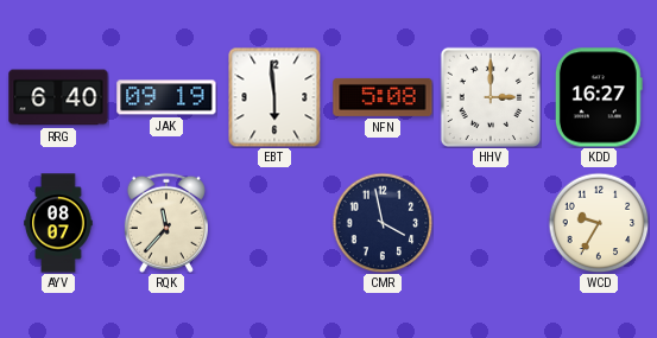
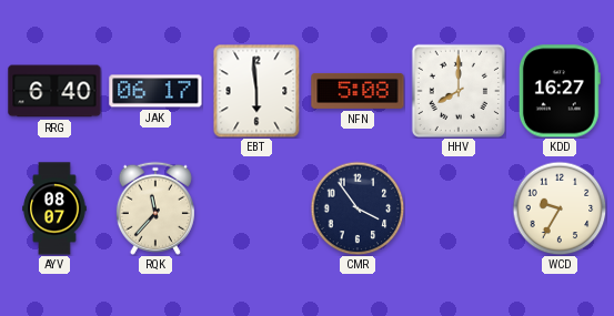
JAK: 09:19 -> 06:17 (155, 91)
HHV: 3:00 -> 8:00 (459, 91)
CMR: 3:58 -> 3:54 (358, 208)
